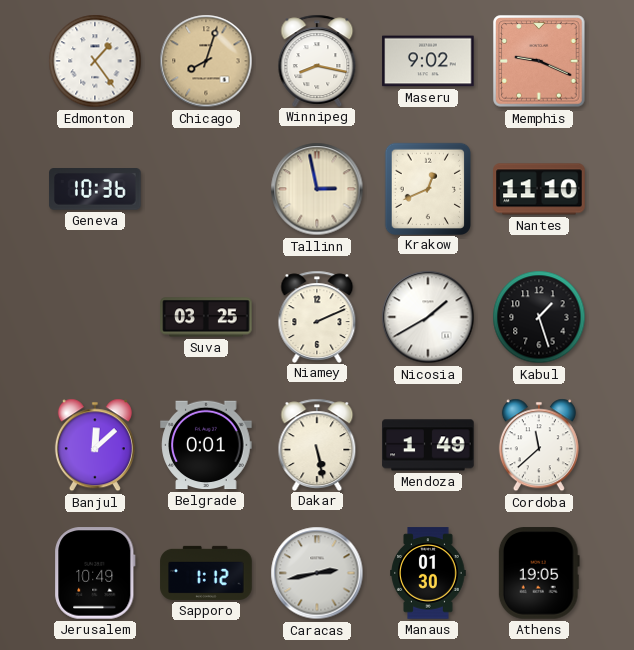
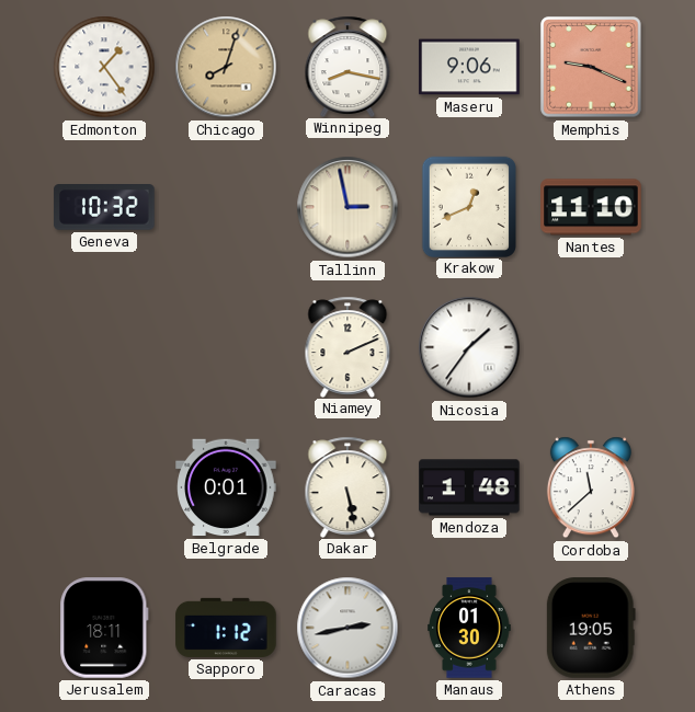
Maseru: 9:02 -> 9:06 (469, 67)
Geneva: 10:36 -> 10:32 (104, 208)
Suva: 03:25 -> none (206, 317)
Nicosia: 1:40 -> 1:36 (469, 347)
Kabul: 1:27 -> none (539, 317)
Banjul: 12:08 -> none (95, 445)
Mendoza: 1:49 -> 1:48 (469, 487)
Jerusalem: 10:49 -> 18:11 (104, 628)
